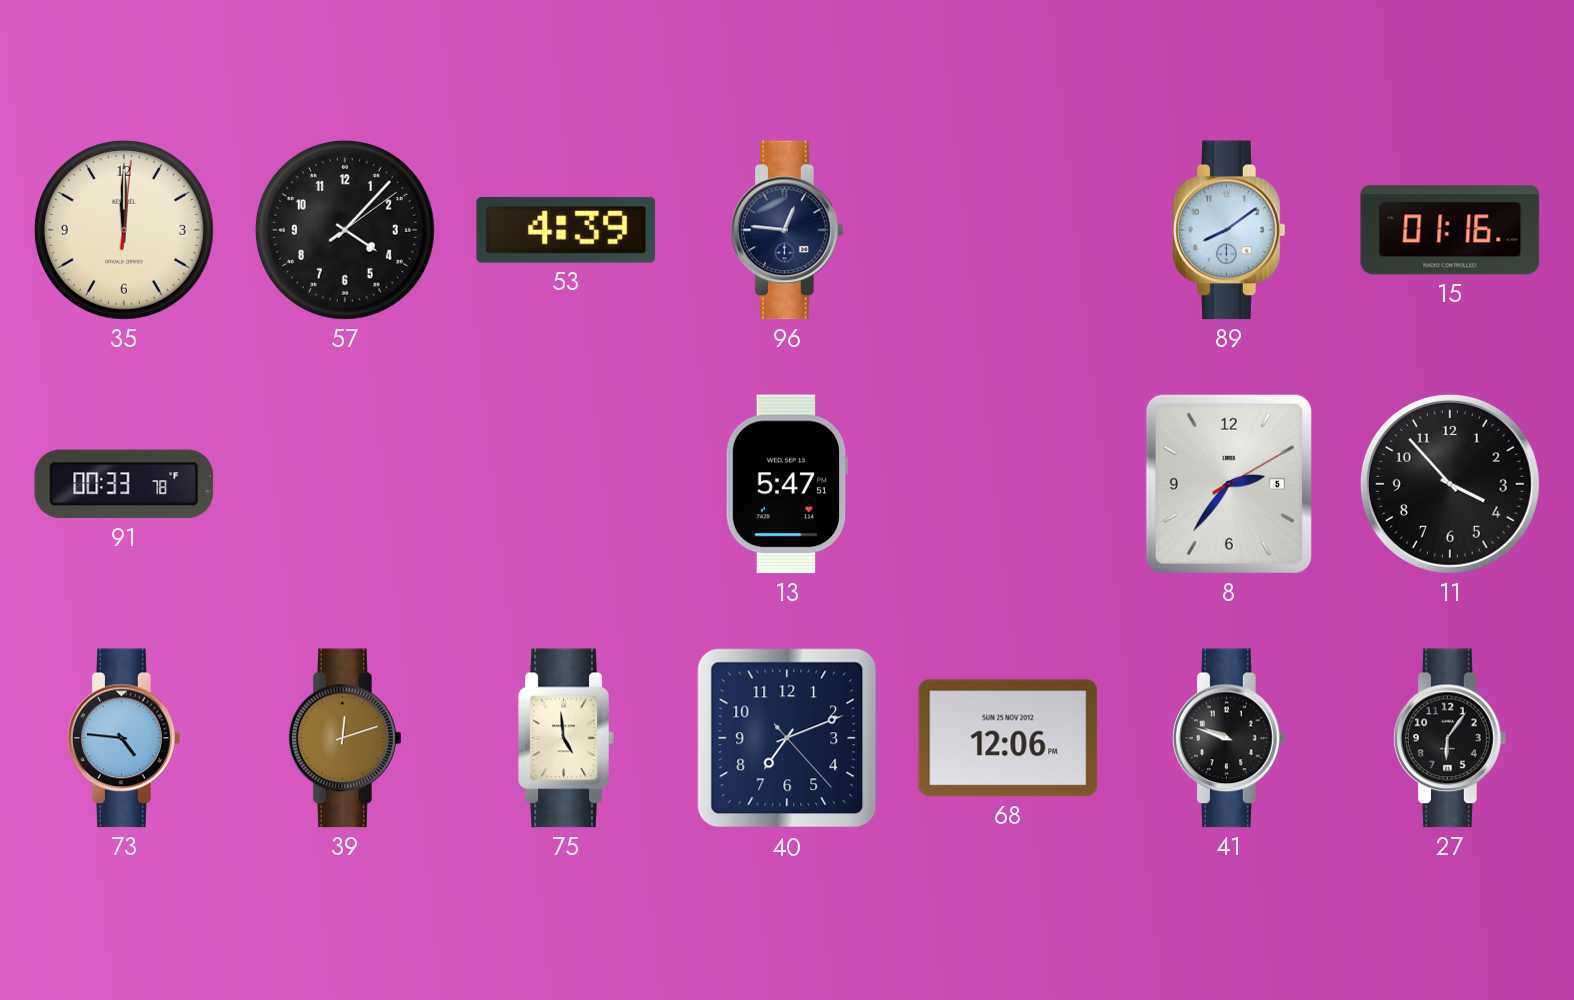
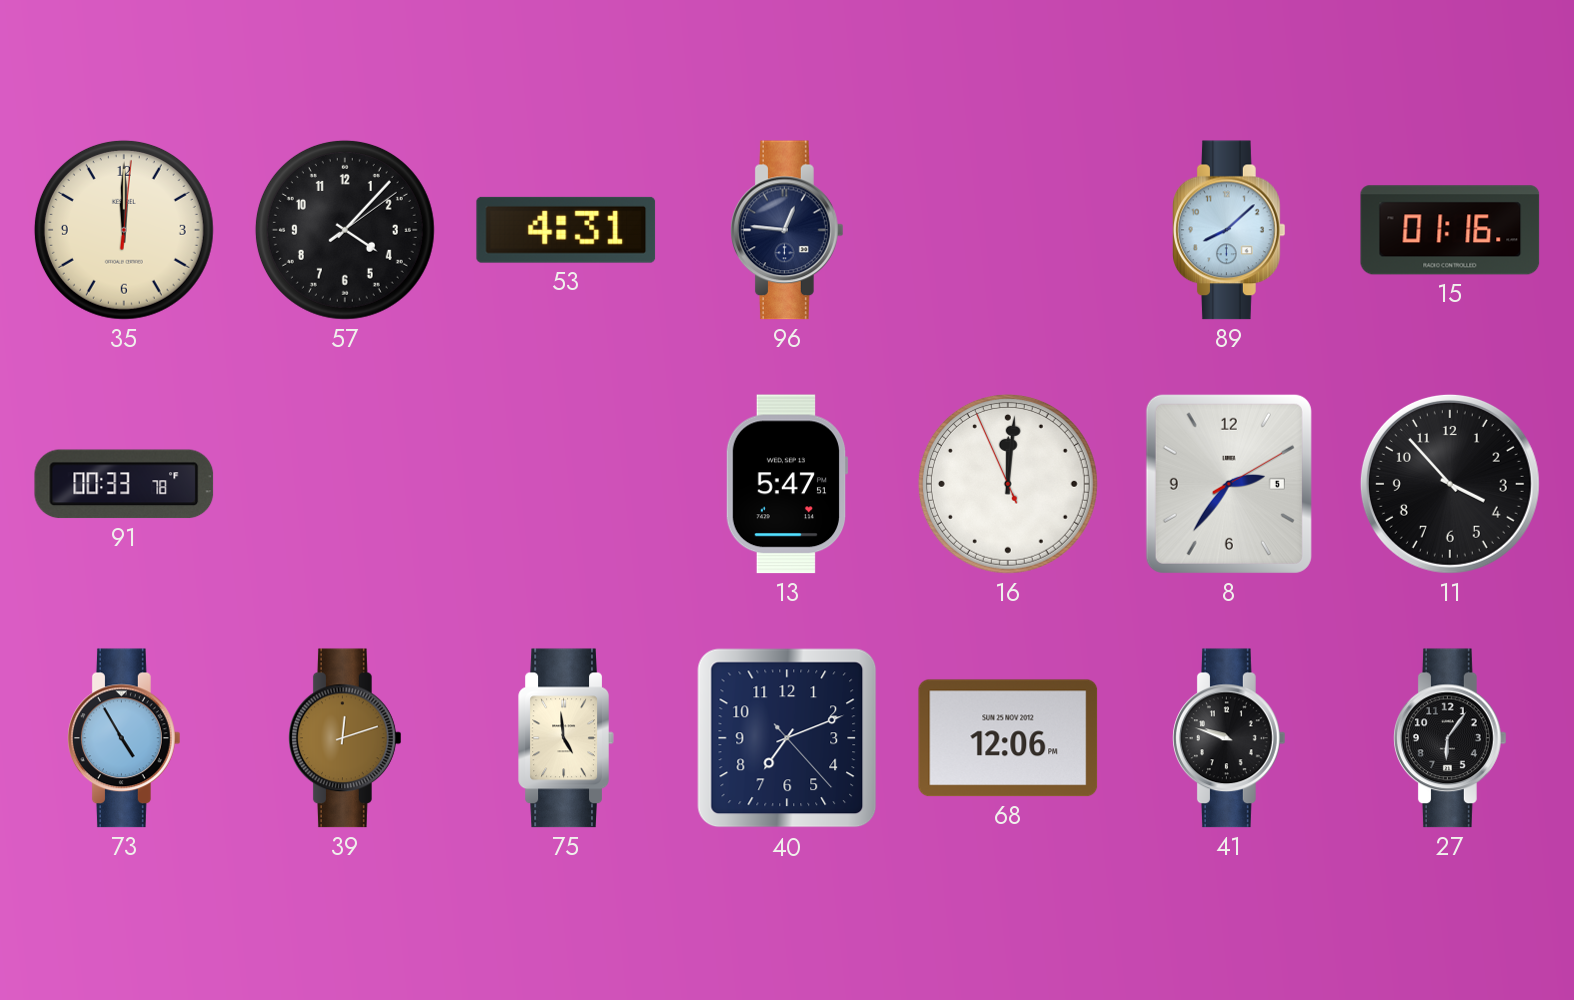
53: 4:39 -> 4:31 (566, 230)
89: 8:09 -> 8:08 (1230, 230)
16: none -> 12:00 (1008, 484)
73: 4:46 -> 4:55 (125, 738)
